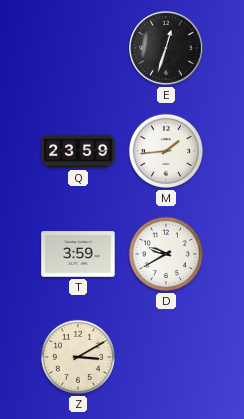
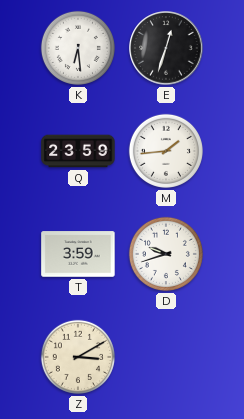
K: none -> 6:29 (78, 48)
D: 9:40 -> 9:42 (166, 254)
